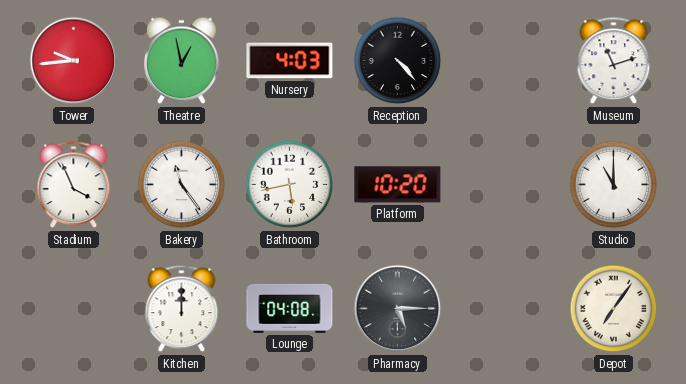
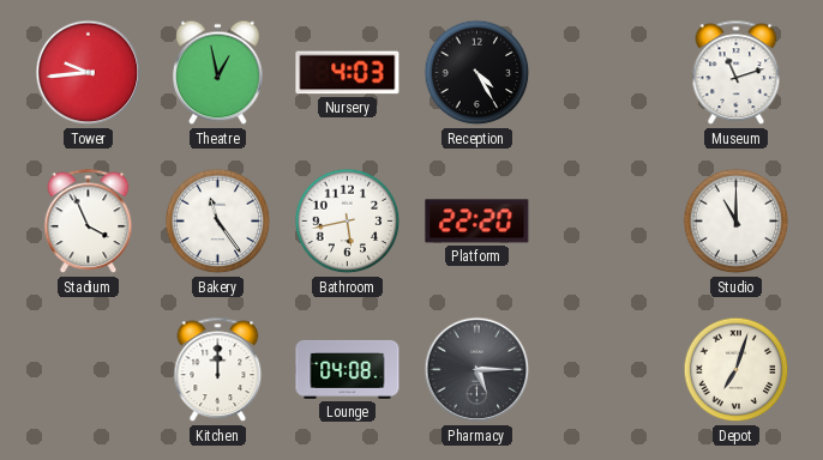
Reception: 4:23 -> 4:25 (477, 73)
Platform: 10:20 -> 22:20 (477, 222)
Depot: 7:06 -> 7:03 (737, 370)
